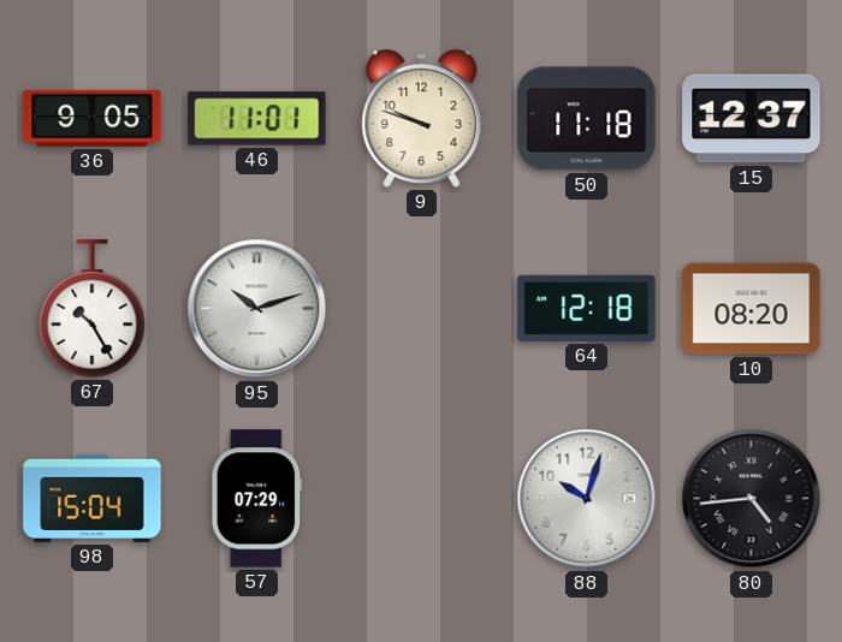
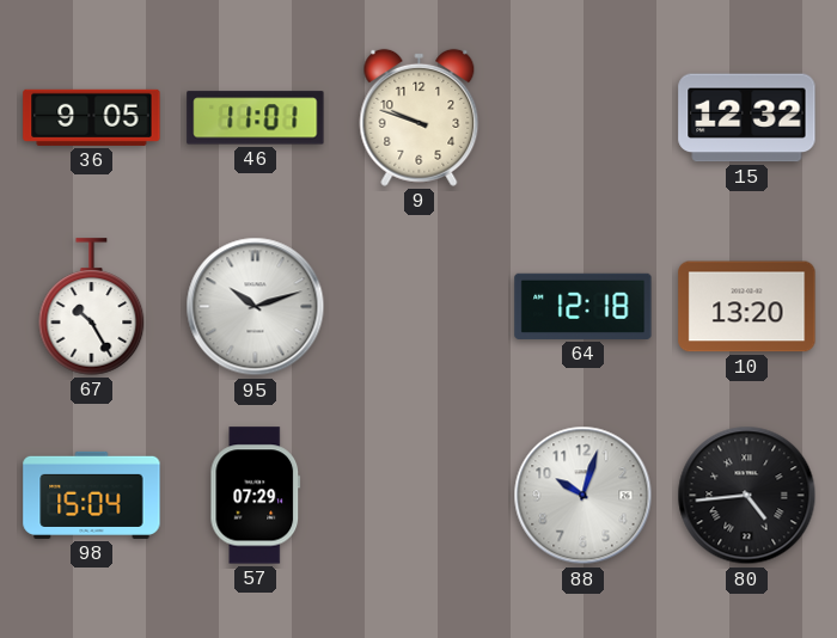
50: 11:18 -> none (587, 119)
15: 12:37 -> 12:32 (747, 118)
10: 08:20 -> 13:20 (747, 307)
